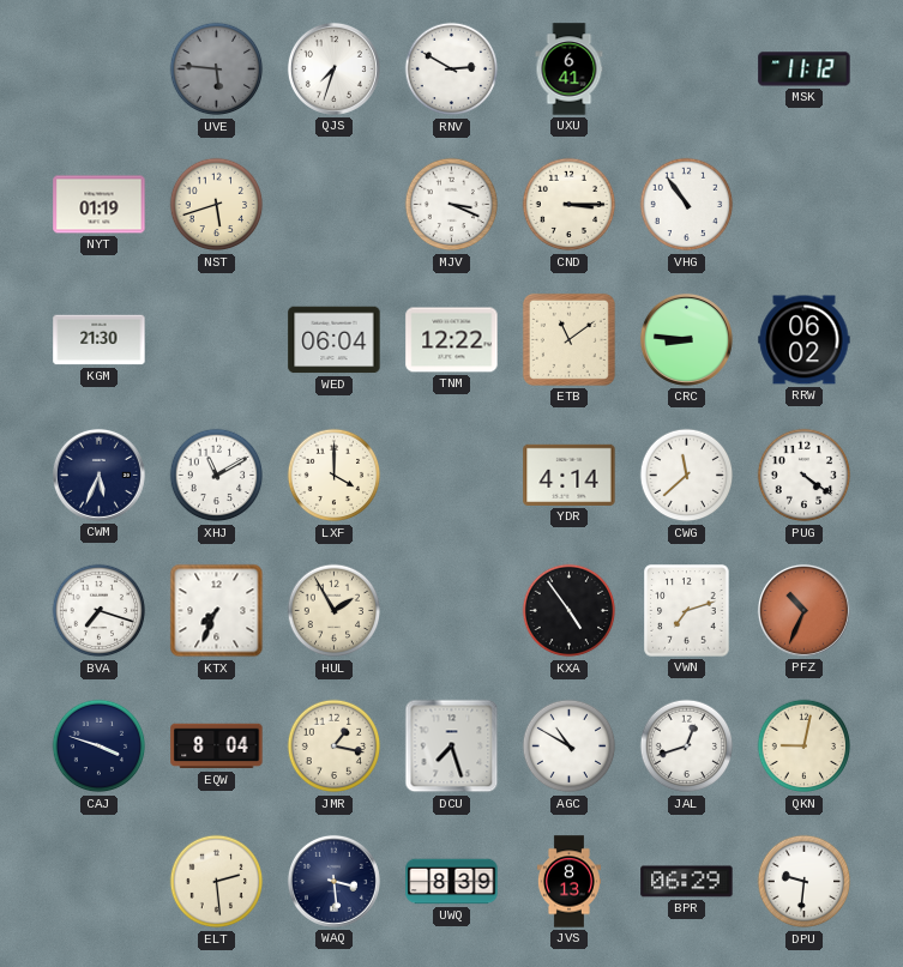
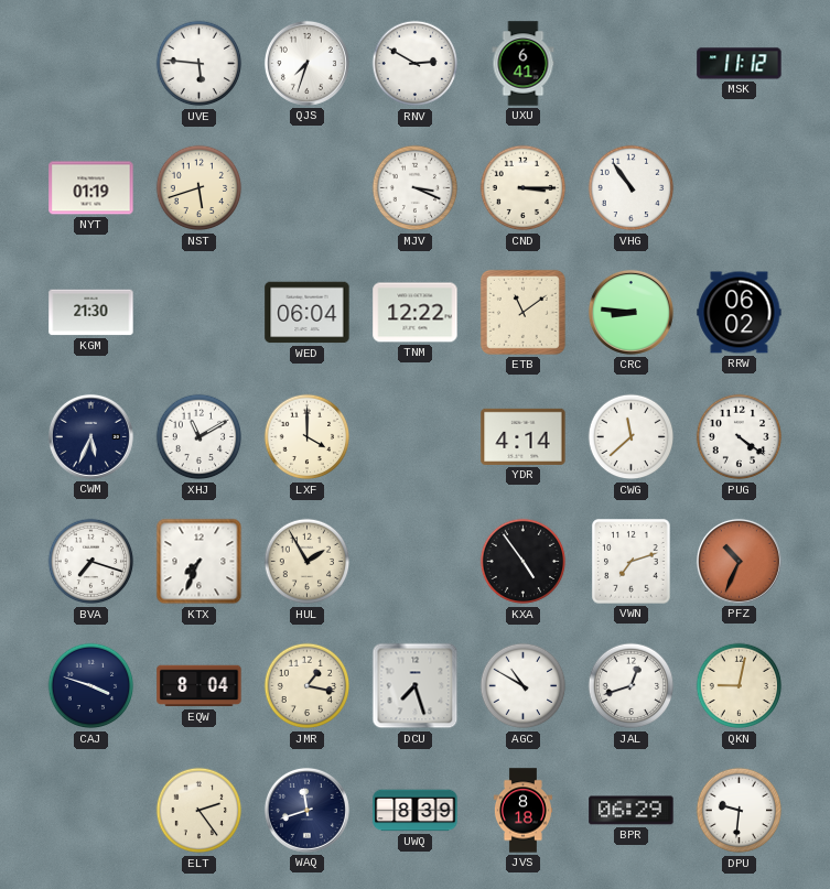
UVE dial: grey -> white (200, 64)
ELT: 2:29 -> 2:24 (200, 811)
WAQ: 3:29 -> 11:42 (306, 810)
JVS: 8:13 -> 8:18 (522, 811)
